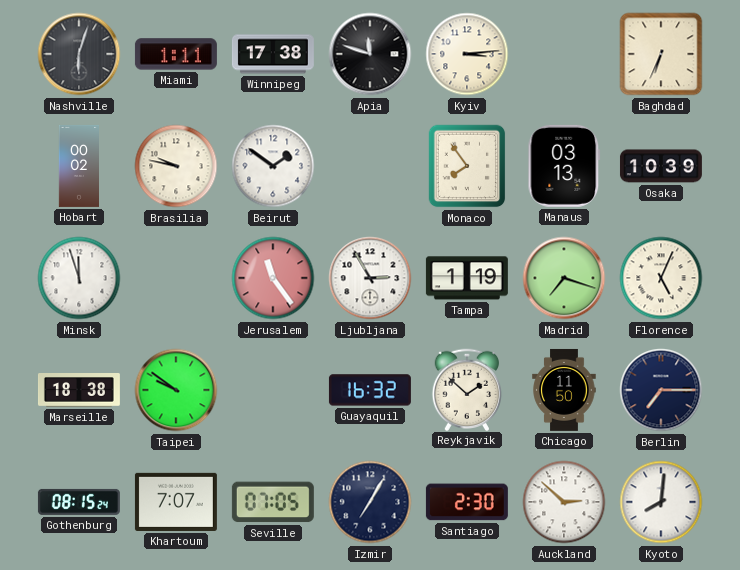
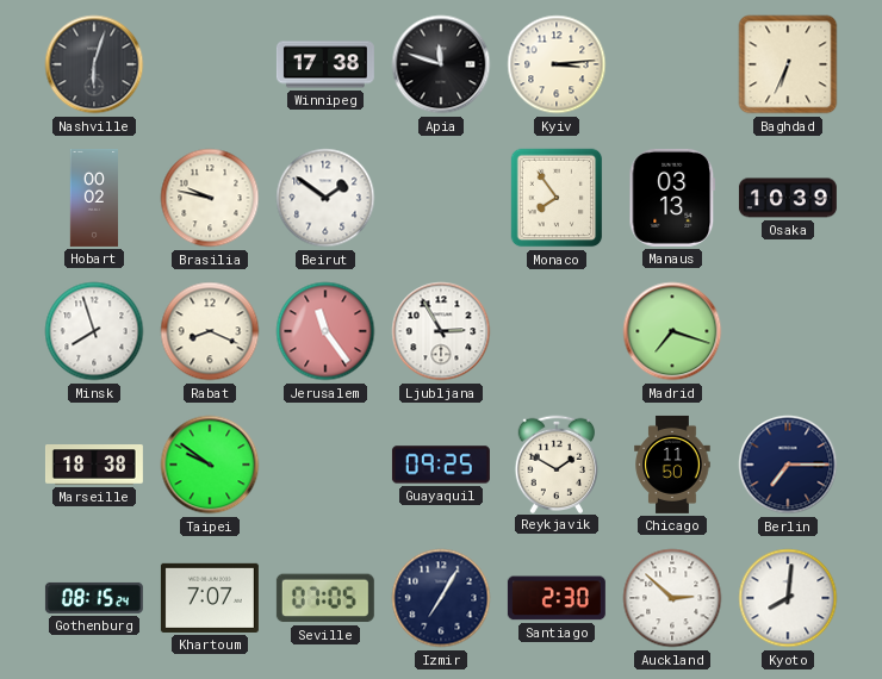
Miami: 1:11 -> none (176, 54)
Minsk: 11:57 -> 7:57 (94, 331)
Rabat: none -> 8:19 (210, 331)
Tampa: 1:19 -> none (467, 278)
Florence: 5:04 -> none (661, 278)
Guayaquil: 16:32 -> 09:25 (441, 465)
Reykjavik: 1:52 -> 1:50 (557, 463)
